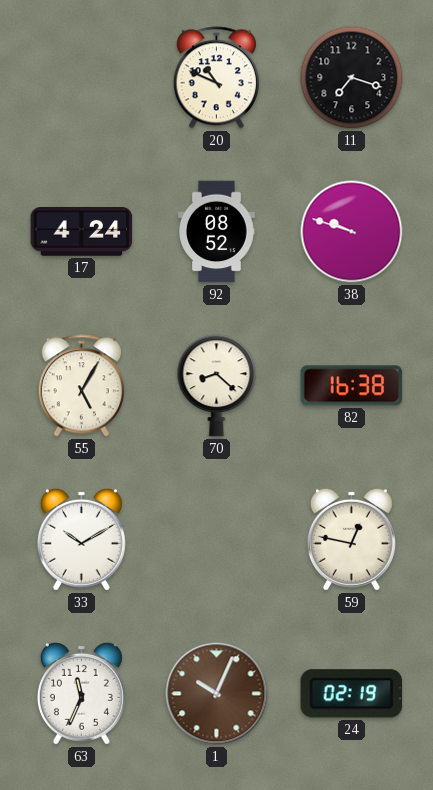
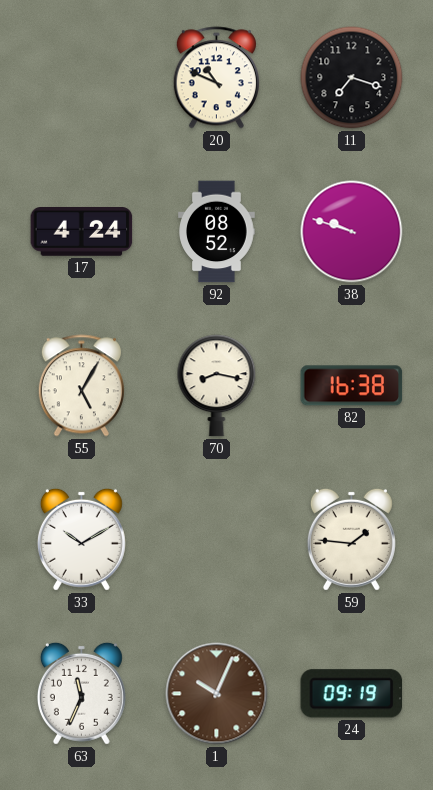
70: 8:22 -> 8:17 (217, 386)
59: 12:47 -> 1:46 (351, 539)
24: 02:19 -> 09:19 (352, 694)
